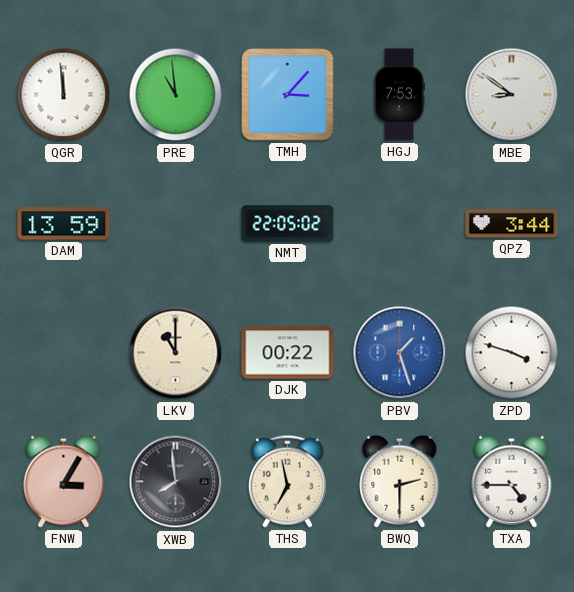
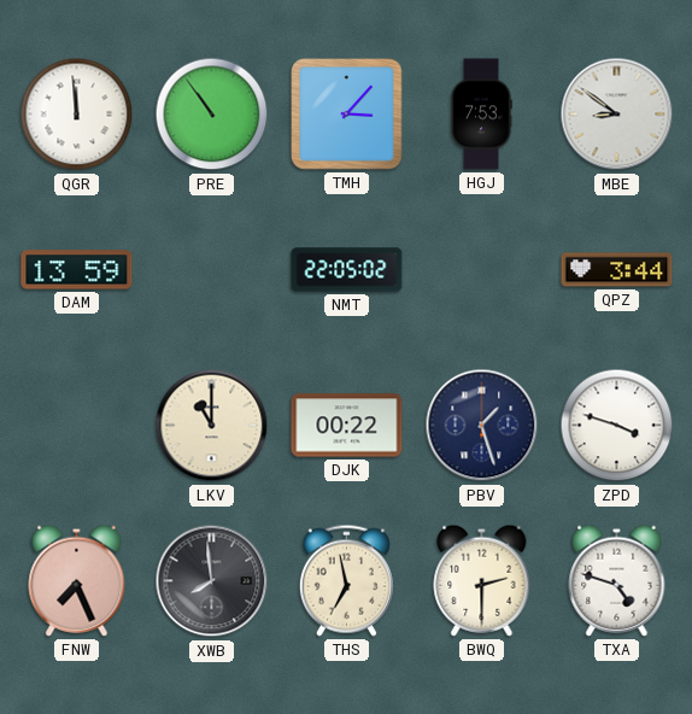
PRE: 10:59 -> 10:54 (212, 115)
PBV dial: blue -> navy (482, 426)
FNW: 3:05 -> 7:26 (77, 580)
TXA: 4:45 -> 4:48 (617, 580)
